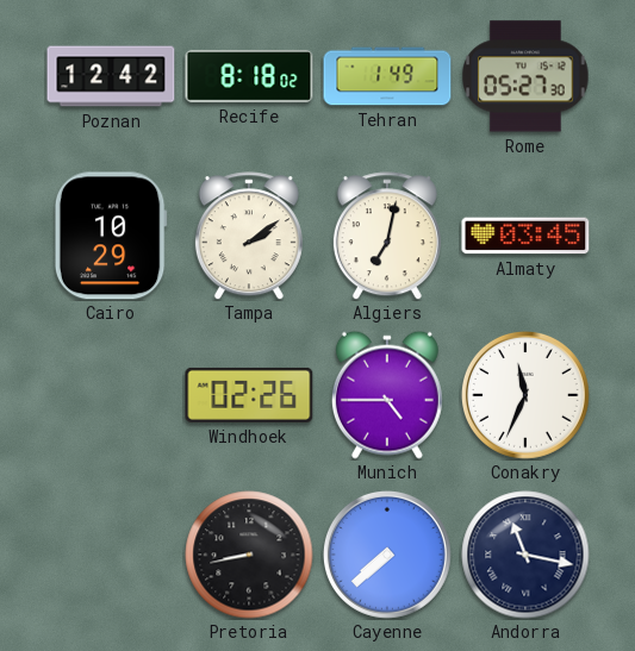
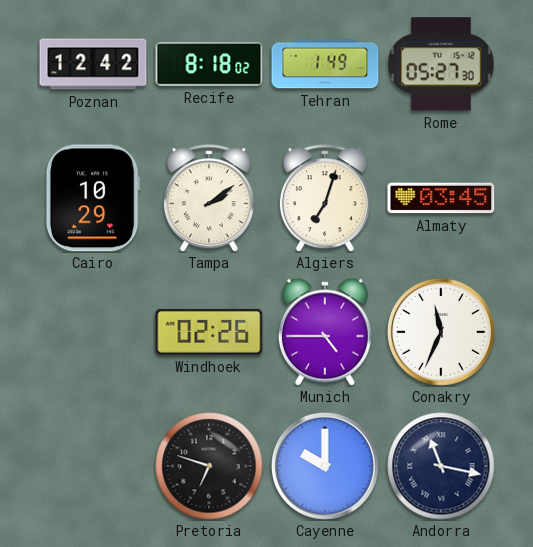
Algiers: 7:02 -> 7:03 (325, 198)
Pretoria: 8:43 -> 6:48 (209, 466)
Cayenne: 7:38 -> 10:00 (325, 466)
